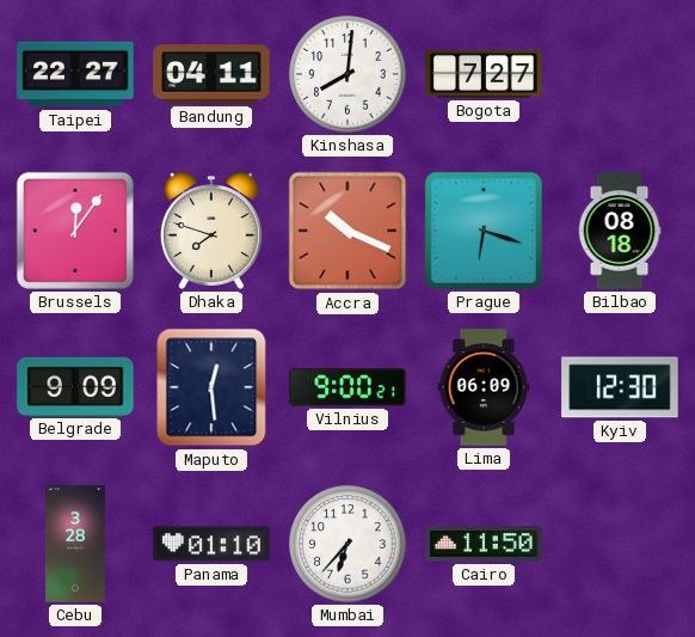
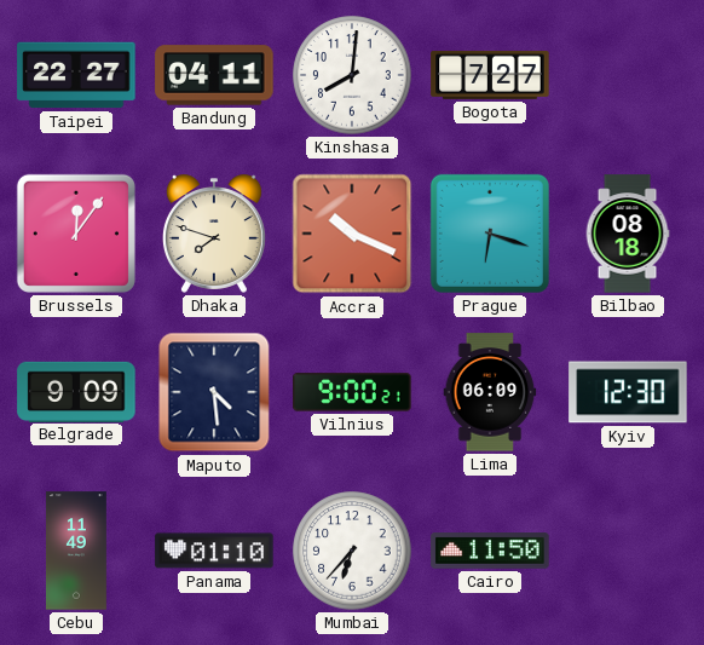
Maputo: 12:29 -> 4:29 (214, 392)
Cebu: 3:28 -> 11:49 (76, 551)
